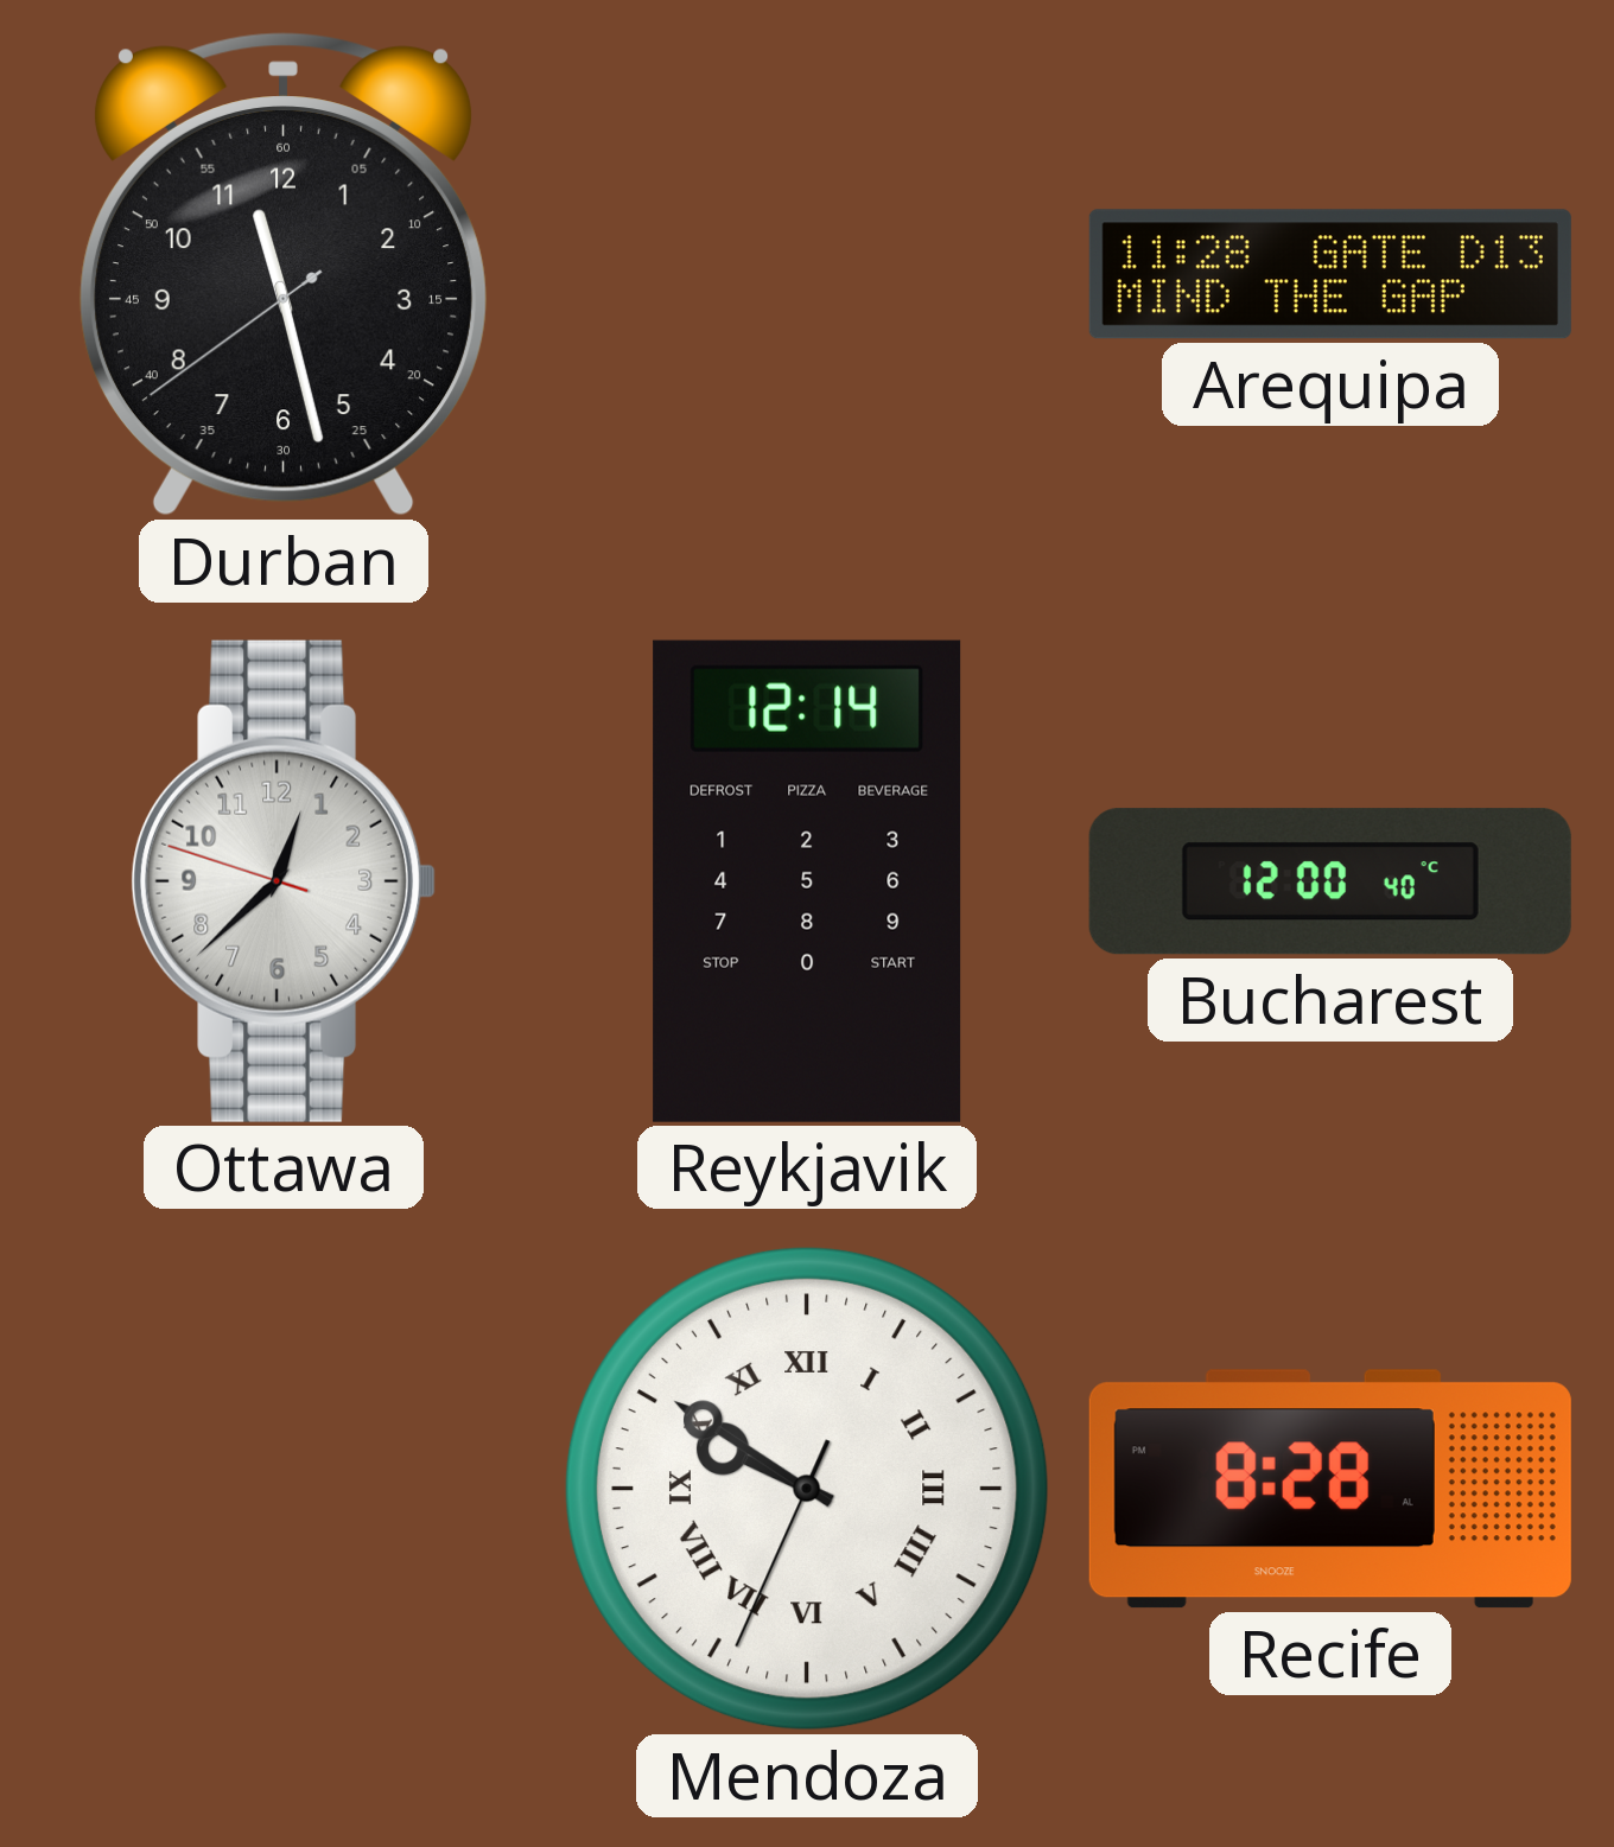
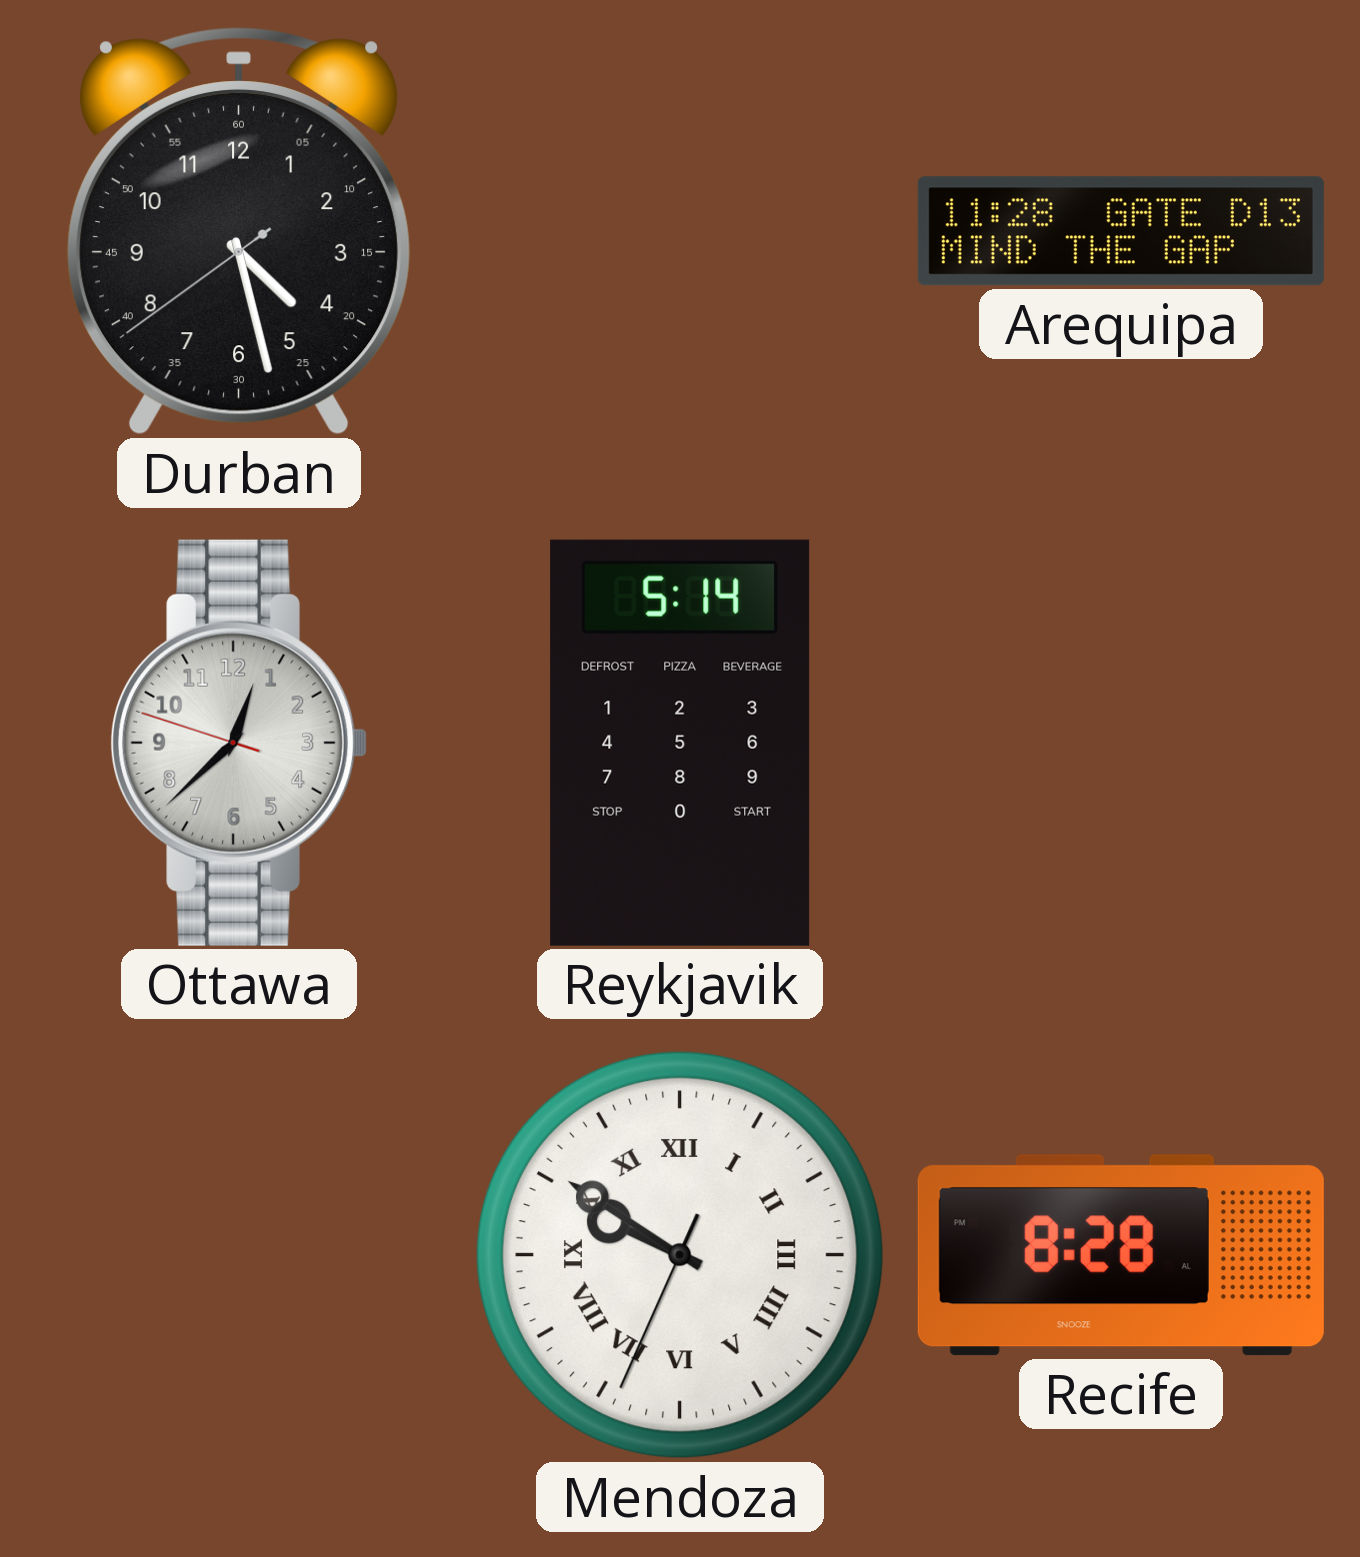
Durban: 11:27 -> 4:27 (239, 231)
Reykjavik: 12:14 -> 5:14 (680, 743)
Bucharest: 12:00 -> none (1330, 881)
